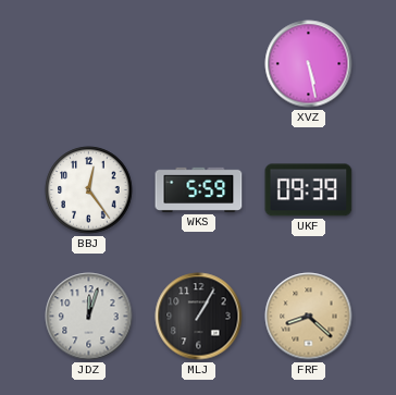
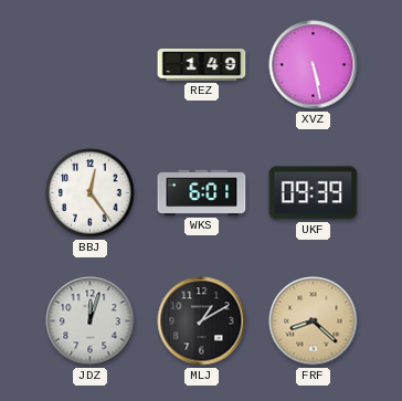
REZ: none -> 1:49 (202, 65)
WKS: 5:59 -> 6:01 (202, 192)
MLJ: 1:05 -> 1:10 (202, 321)
